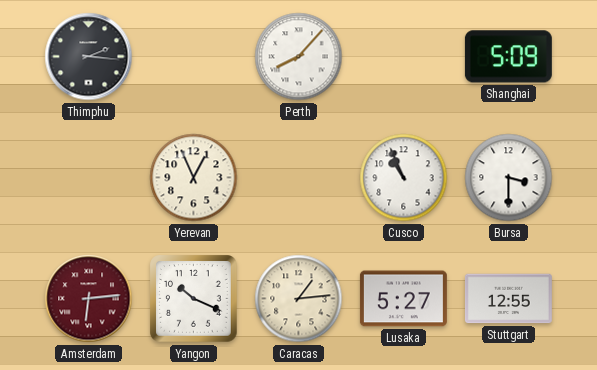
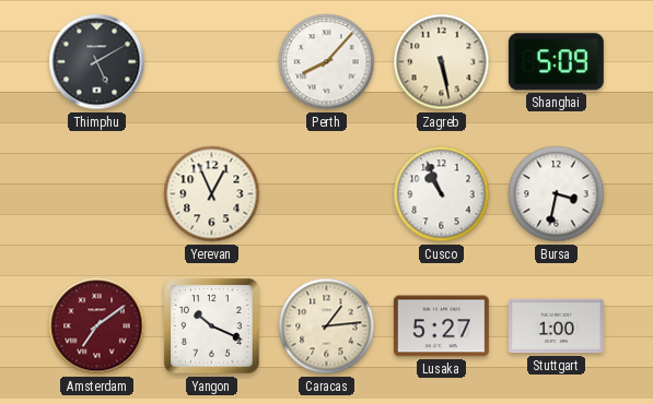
Thimphu: 2:16 -> 5:10 (97, 62)
Zagreb: none -> 5:28 (442, 62)
Bursa: 3:30 -> 3:32 (557, 194)
Amsterdam: 6:14 -> 7:09 (97, 326)
Stuttgart: 12:55 -> 1:00 (556, 326)
